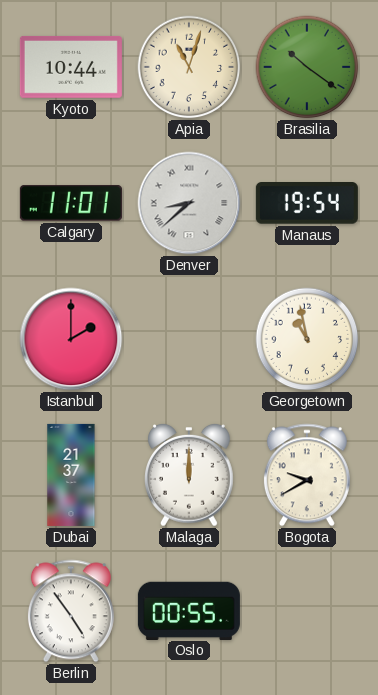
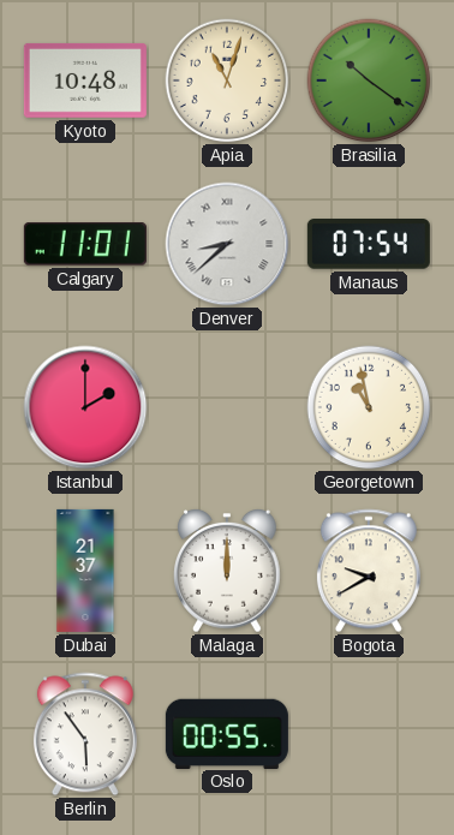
Kyoto: 10:44 -> 10:48 (85, 80)
Manaus: 19:54 -> 07:54 (369, 245)
Berlin: 4:54 -> 5:54 (85, 734)
